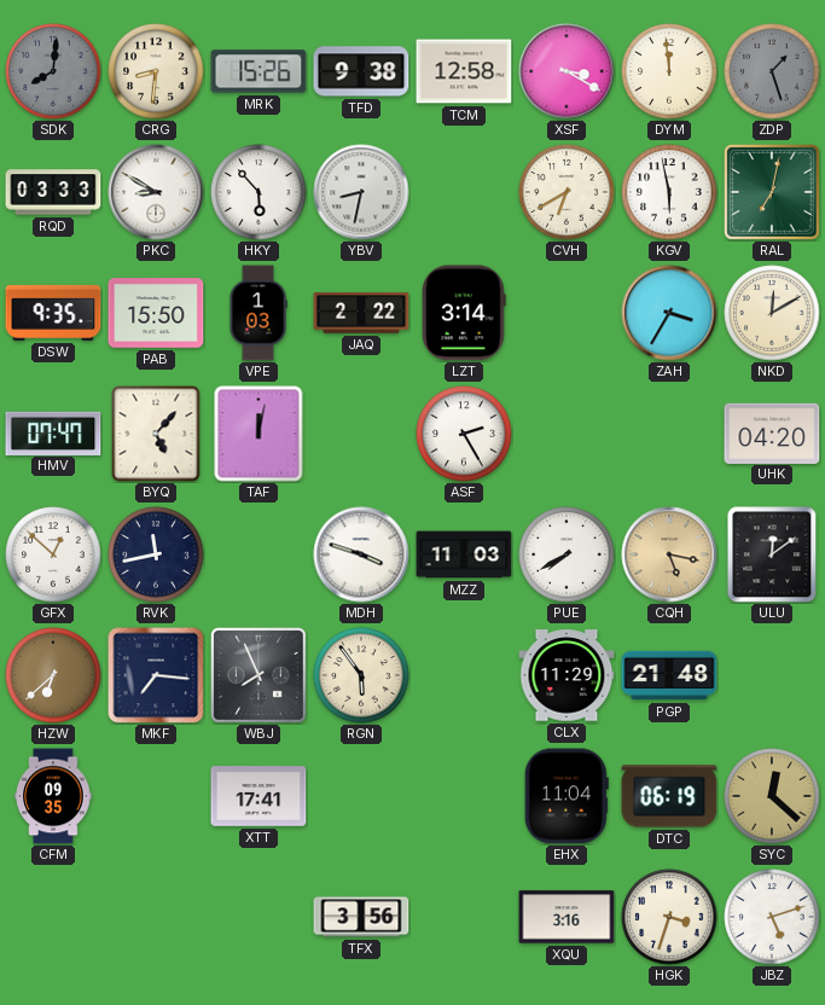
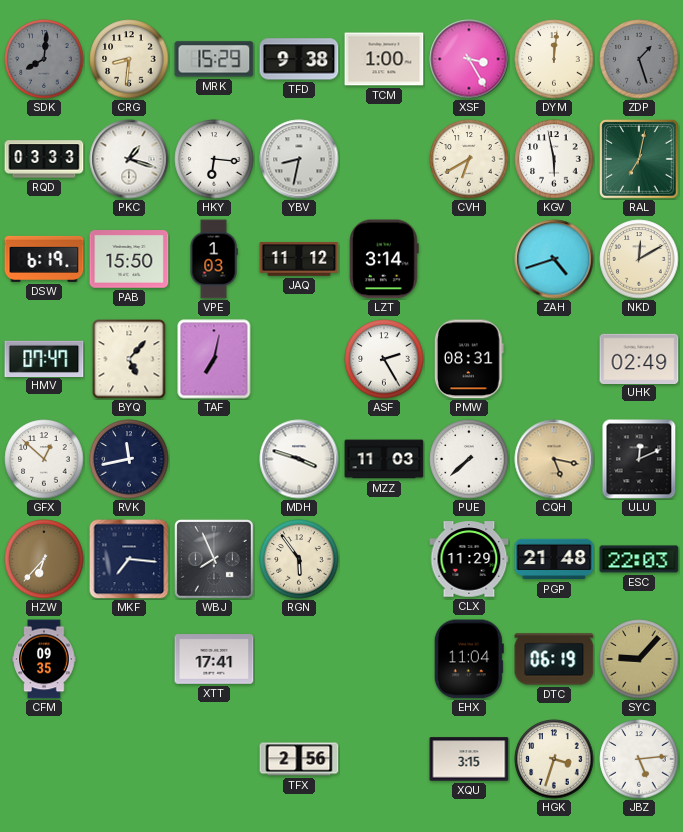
MRK: 15:26 -> 15:29 (214, 59)
TCM: 12:58 -> 1:00 (384, 59)
XSF: 3:20 -> 3:25 (469, 59)
DYM: 11:59 -> 12:01 (554, 59)
PKC: 8:50 -> 1:18 (129, 159)
HKY: 5:53 -> 6:16 (214, 159)
DSW: 9:35 -> 6:19 (44, 259)
JAQ: 2:22 -> 11:12 (299, 259)
ZAH: 3:35 -> 4:42 (554, 259)
TAF: 12:02 -> 7:02 (214, 359)
PMW: none -> 08:31 (469, 359)
UHK: 04:20 -> 02:49 (639, 358)
PUE: 7:40 -> 7:38 (469, 459)
ULU: 12:09 -> 12:11 (639, 459)
HZW: 6:38 -> 6:37 (44, 559)
ESC: none -> 22:03 (639, 559)
SYC: 12:22 -> 9:07 (639, 659)
TFX: 3:56 -> 2:56 (299, 759)
XQU: 3:16 -> 3:15 (469, 759)
JBZ: 5:12 -> 5:14 (639, 759)
